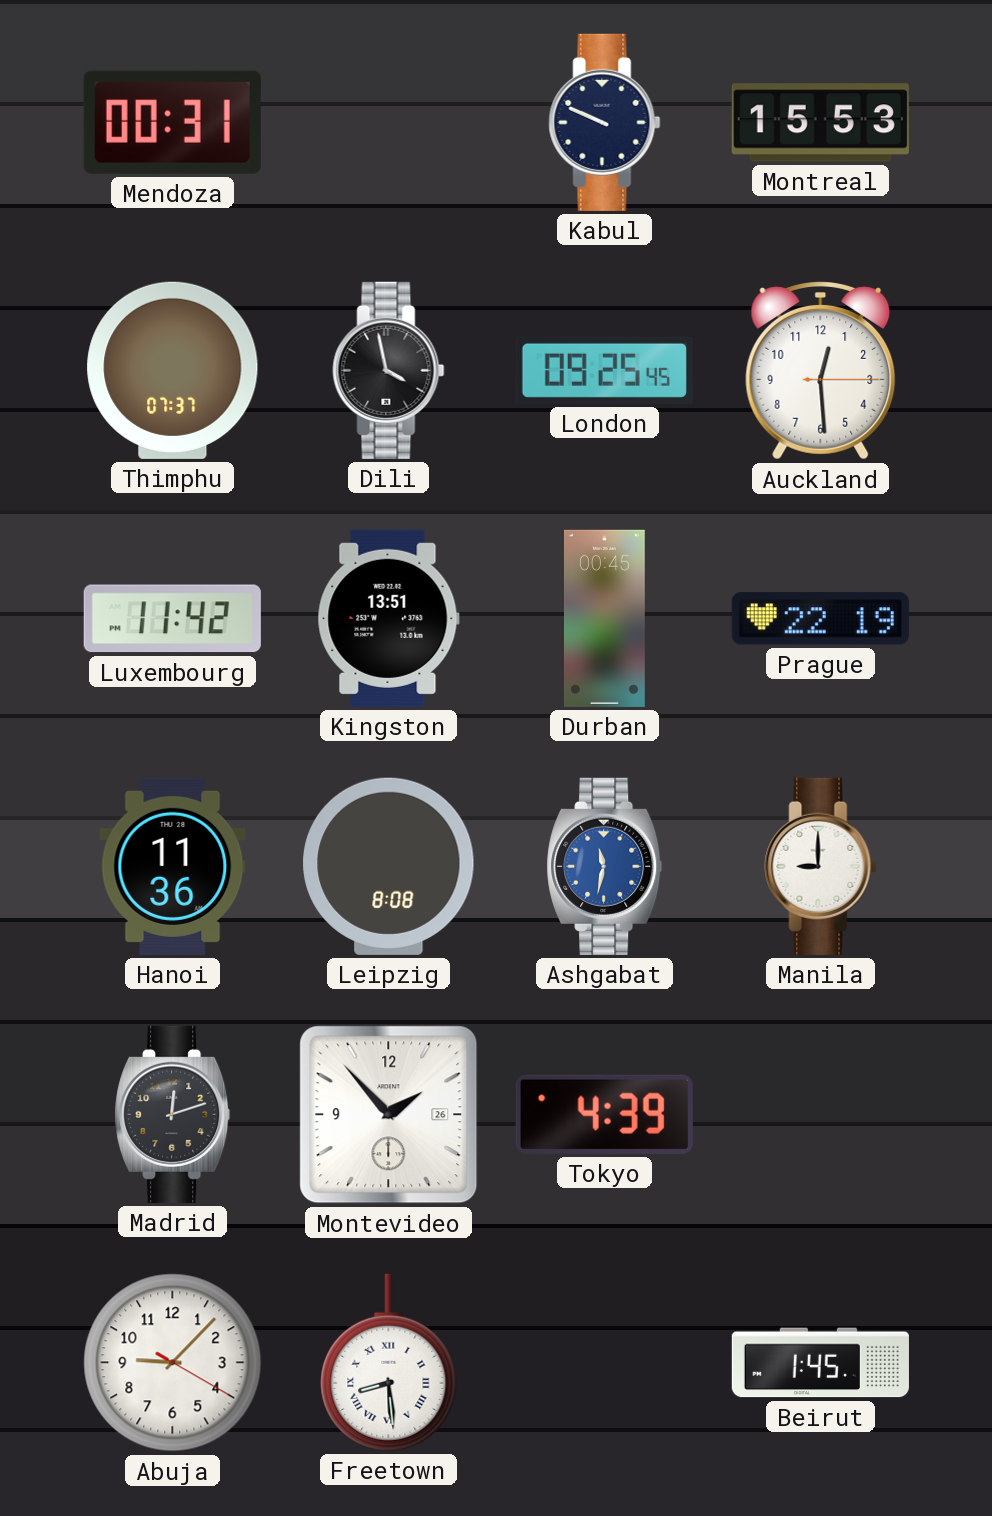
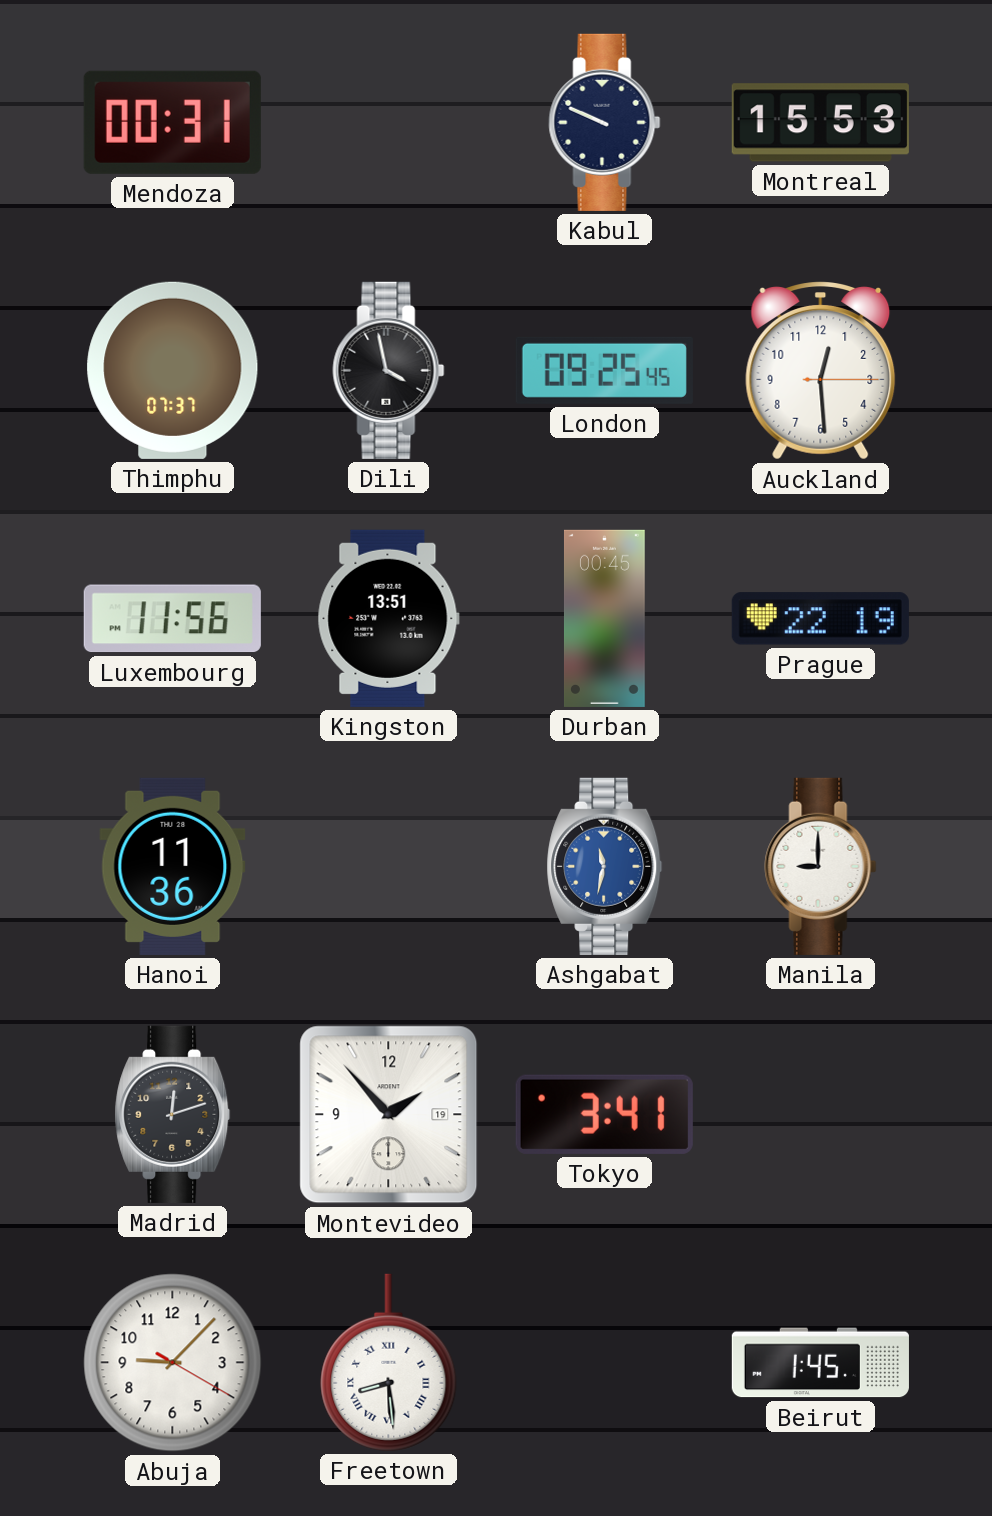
Luxembourg: 11:42 -> 11:56 (172, 619)
Leipzig: 8:08 -> none (389, 866)
Montevideo date: 26 -> 19 (389, 1115)
Tokyo: 4:39 -> 3:41 (604, 1114)
